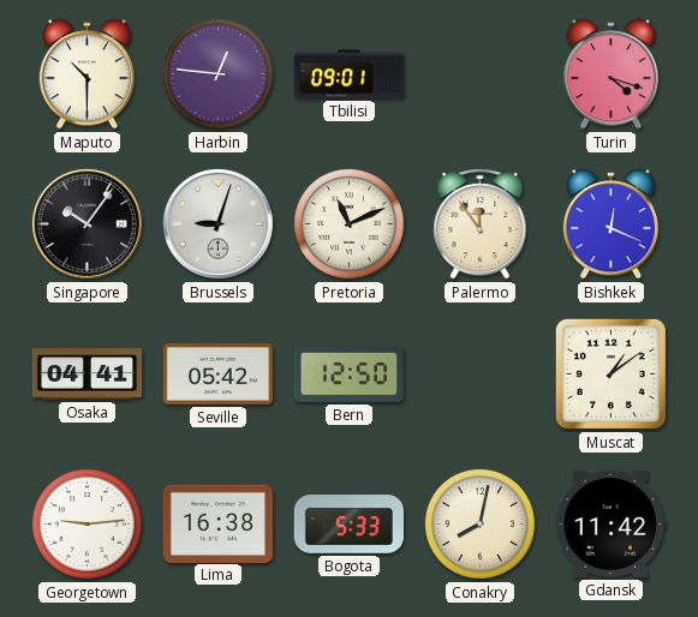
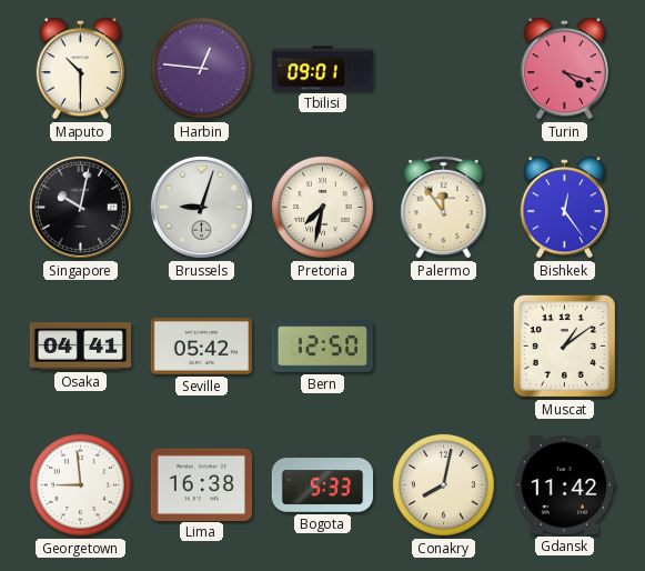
Singapore: 10:06 -> 10:02 (80, 207)
Pretoria: 11:11 -> 7:32 (322, 207)
Bishkek: 12:19 -> 12:24 (565, 208)
Georgetown: 9:14 -> 8:59 (80, 484)
